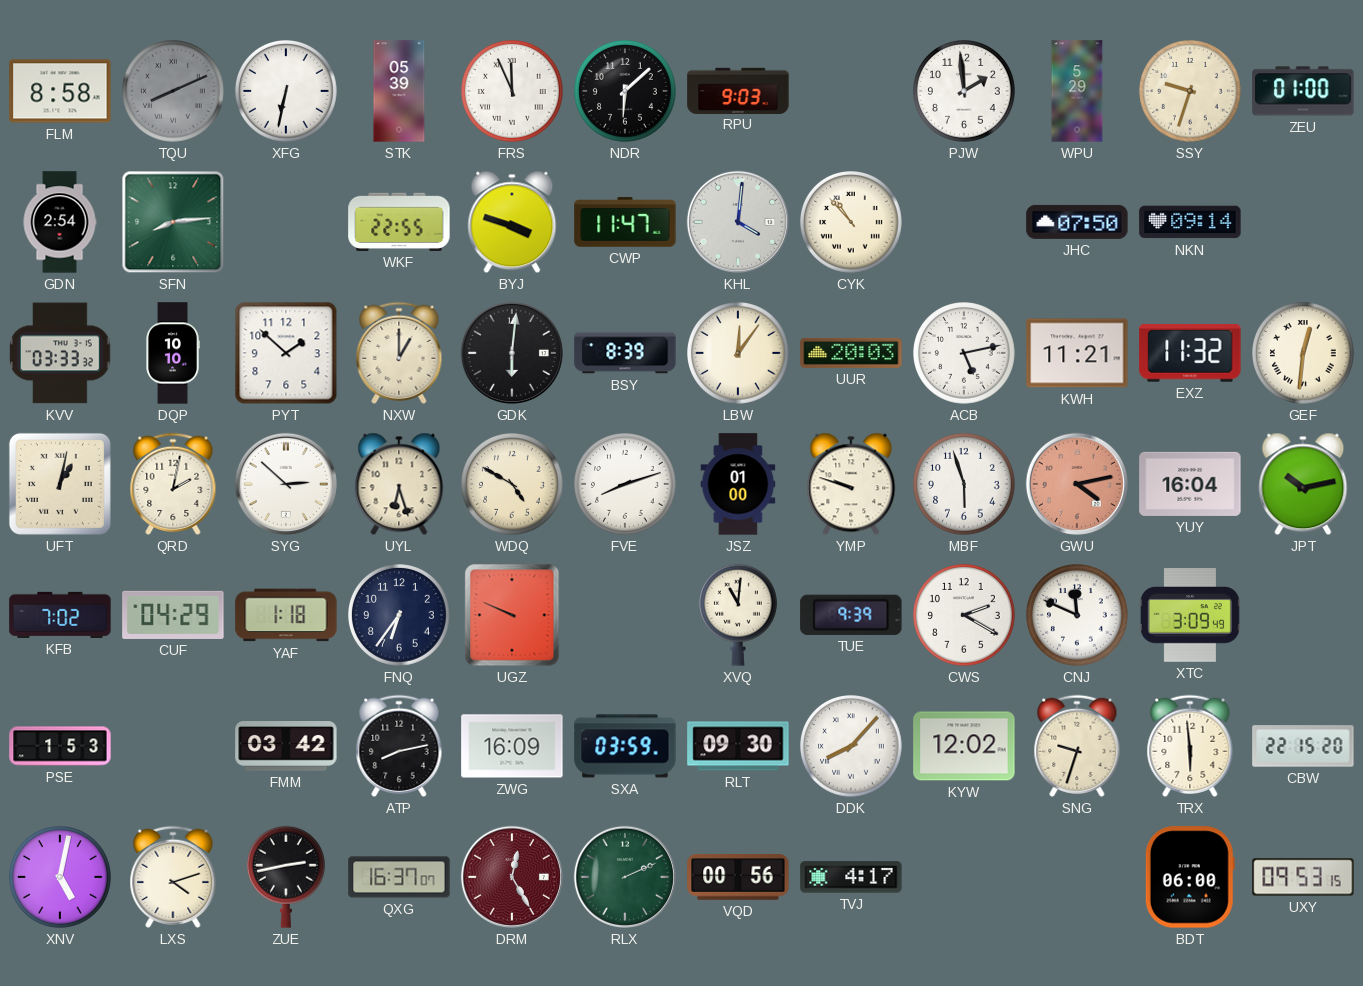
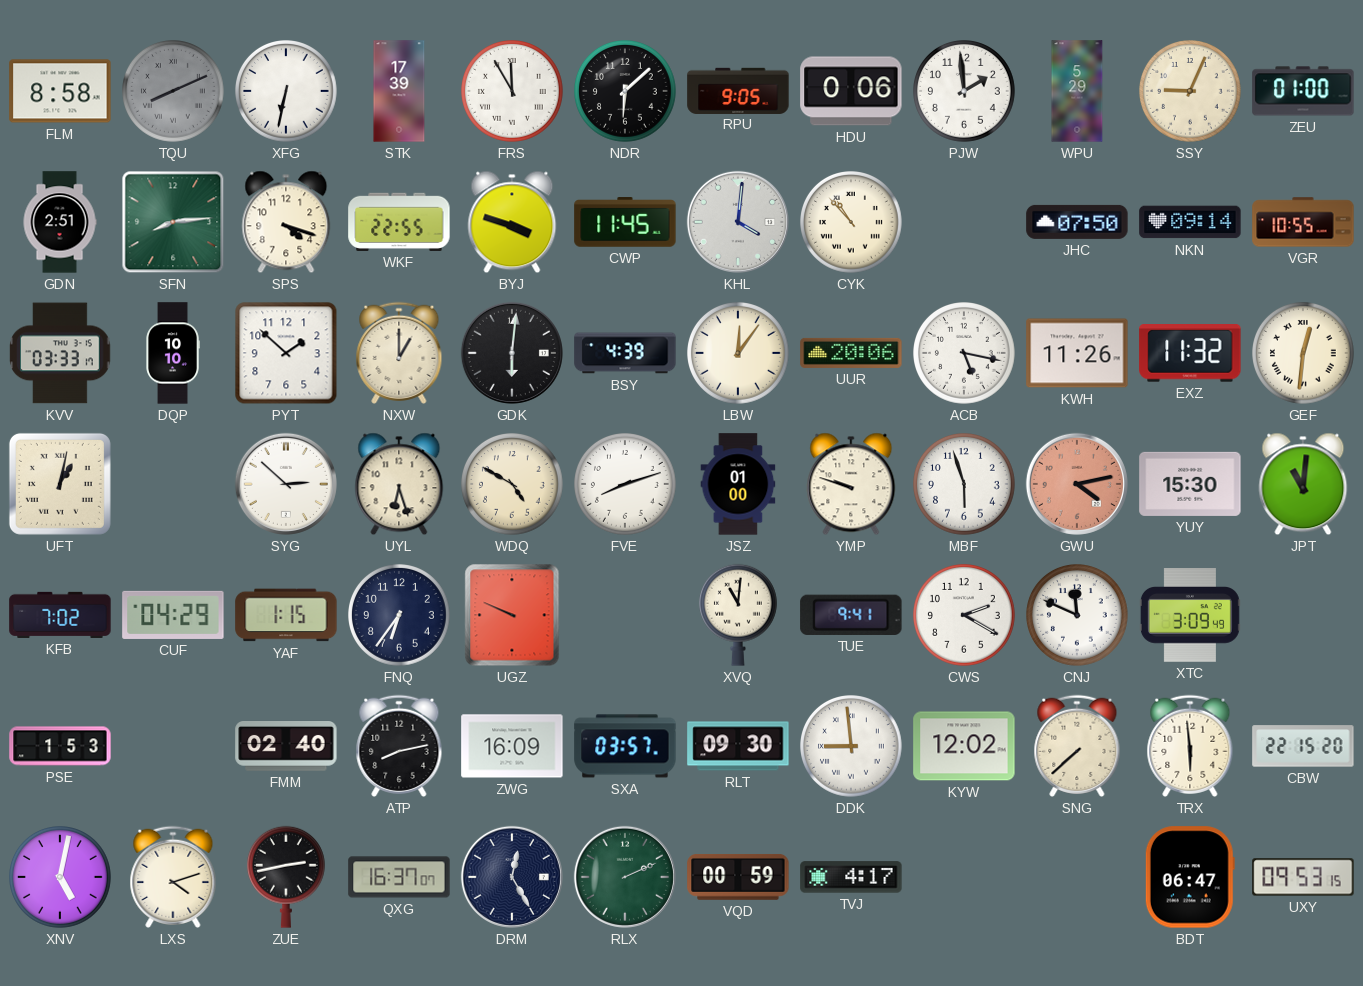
STK: 05:39 -> 17:39 (399, 91)
FRS: 11:56 -> 11:55 (513, 92)
RPU: 9:03 -> 9:05 (738, 90)
HDU: none -> 0:06 (851, 91)
SSY: 9:33 -> 9:04 (1191, 92)
GDN: 2:54 -> 2:51 (60, 222)
SPS: none -> 4:18 (286, 222)
CWP: 11:47 -> 11:45 (625, 222)
VGR: none -> 10:55 (1303, 222)
KVV: 03:33:32 -> 03:33:17 (60, 353)
BSY: 8:39 -> 4:39 (625, 353)
UUR: 20:03 -> 20:06 (851, 353)
ACB: 5:13 -> 5:17 (965, 354)
KWH: 11:21 -> 11:26 (1077, 353)
QRD: 2:02 -> none (173, 484)
YUY: 16:04 -> 15:30 (1190, 484)
JPT: 10:13 -> 11:01 (1303, 484)
YAF: 1:18 -> 1:15 (286, 615)
TUE: 9:39 -> 9:41 (851, 615)
FMM: 03:42 -> 02:40 (286, 747)
SXA: 03:59 -> 03:57 (625, 746)
DDK: 8:07 -> 8:59 (852, 747)
SNG: 9:33 -> 7:38 (1077, 746)
DRM dial: burgundy -> navy (512, 877)
VQD: 00:56 -> 00:59 (738, 877)
BDT: 06:00 -> 06:47 (1190, 877)
